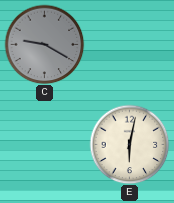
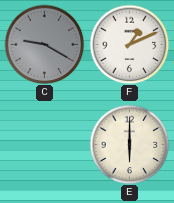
F: none -> 1:11 (129, 44)
E: 6:02 -> 6:00 (129, 144)
